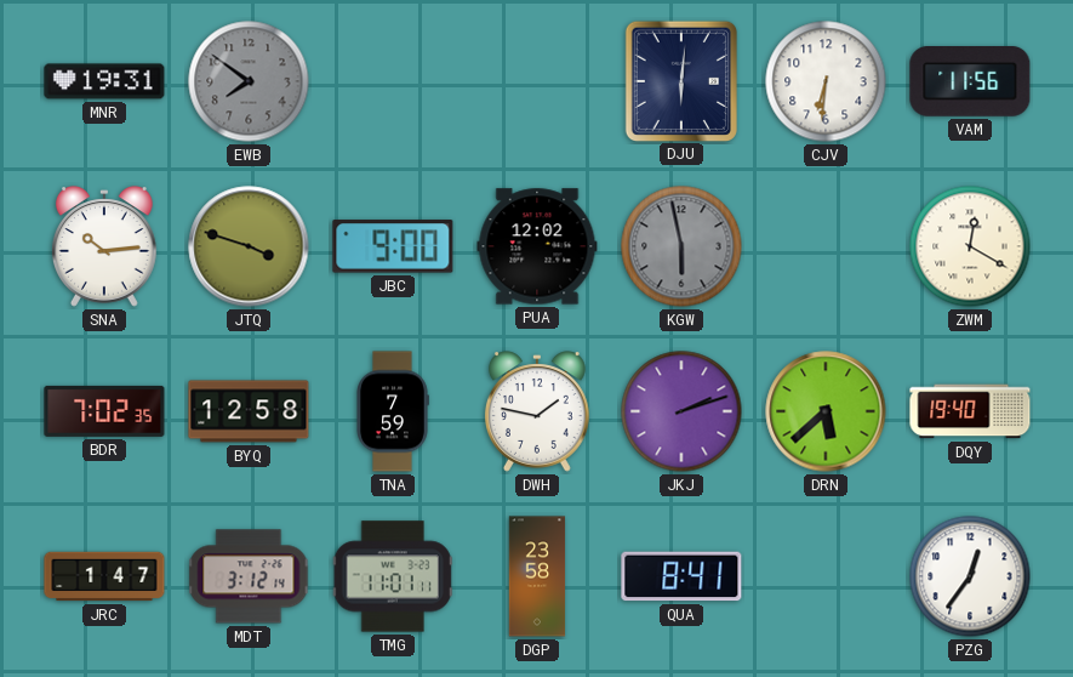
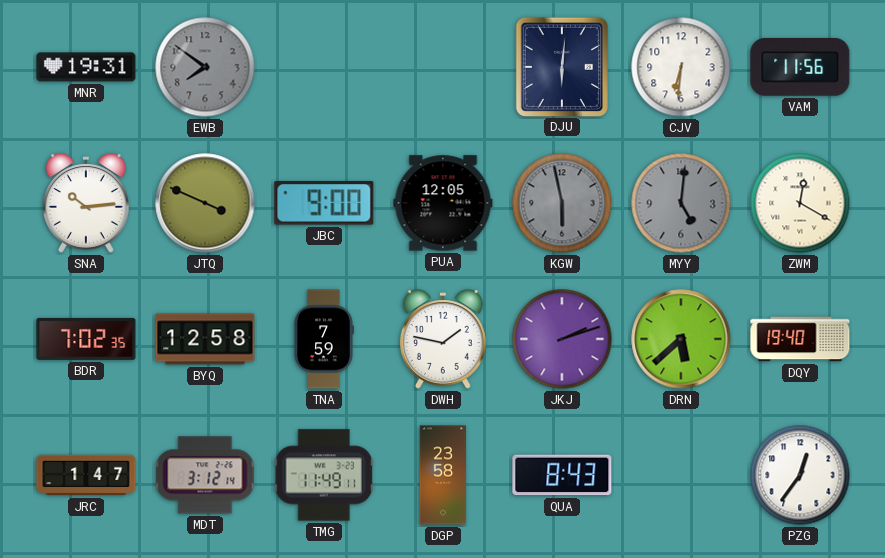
JTQ: 3:48 -> 3:49 (205, 203)
PUA: 12:02 -> 12:05 (443, 203)
MYY: none -> 5:01 (681, 203)
TMG: 11:01 -> 11:49 (324, 475)
QUA: 8:41 -> 8:43 (562, 475)
